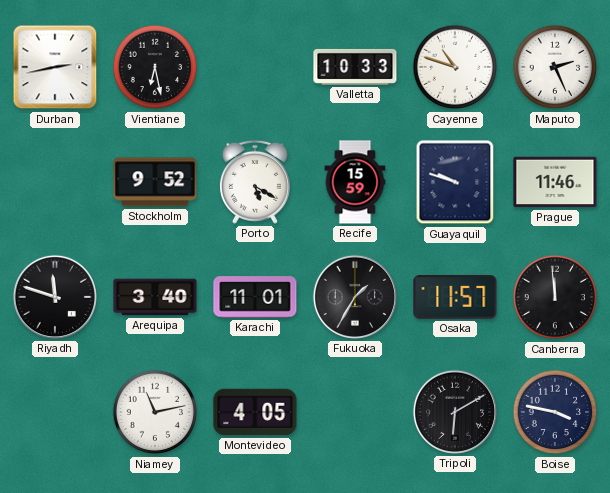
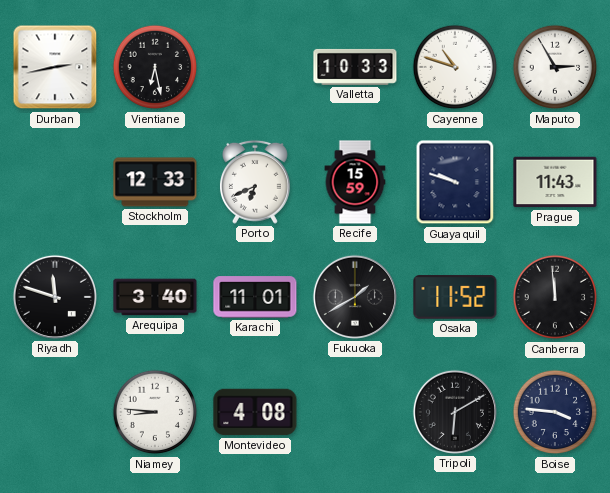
Maputo: 2:26 -> 2:55 (555, 67)
Stockholm: 9:52 -> 12:33 (155, 182)
Porto: 5:20 -> 6:41 (255, 182)
Prague: 11:46 -> 11:43 (555, 182)
Fukuoka: 1:35 -> 1:40 (355, 297)
Osaka: 11:57 -> 11:52 (455, 297)
Niamey: 11:13 -> 8:46 (155, 412)
Montevideo: 4:05 -> 4:08 (255, 412)
Boise: 3:47 -> 3:46 (555, 412)
